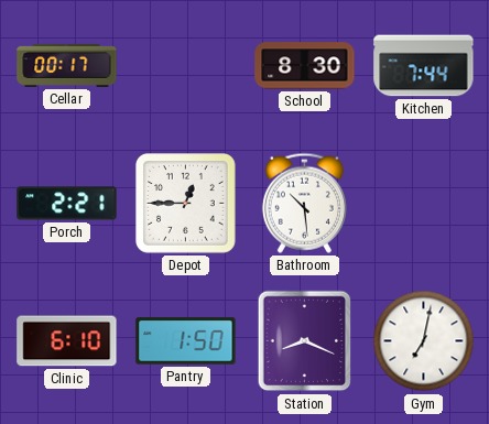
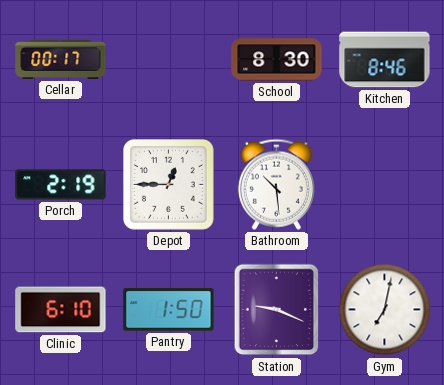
Kitchen: 7:44 -> 8:46 (385, 60)
Porch: 2:21 -> 2:19 (61, 185)
Station: 8:19 -> 9:19 (277, 310)
